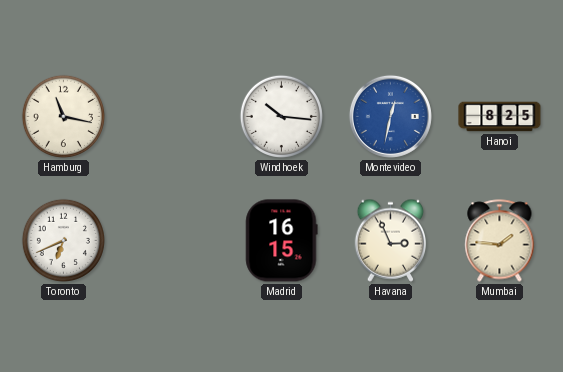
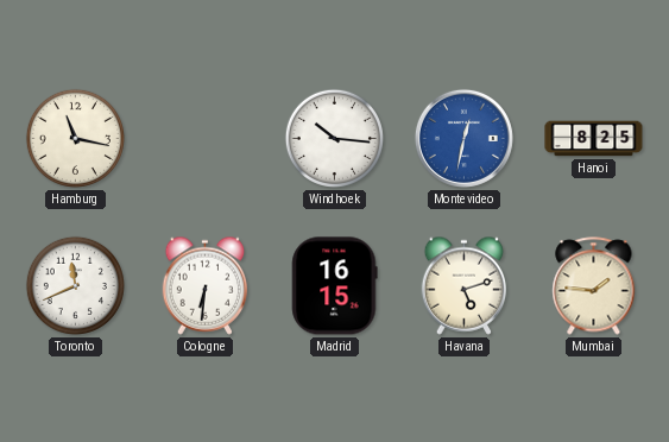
Toronto: 6:41 -> 11:41 (75, 285)
Cologne: none -> 6:31 (206, 285)
Havana: 2:56 -> 5:12 (465, 285)
